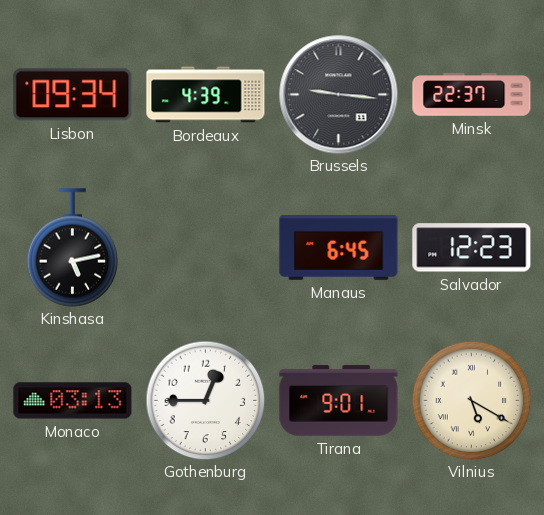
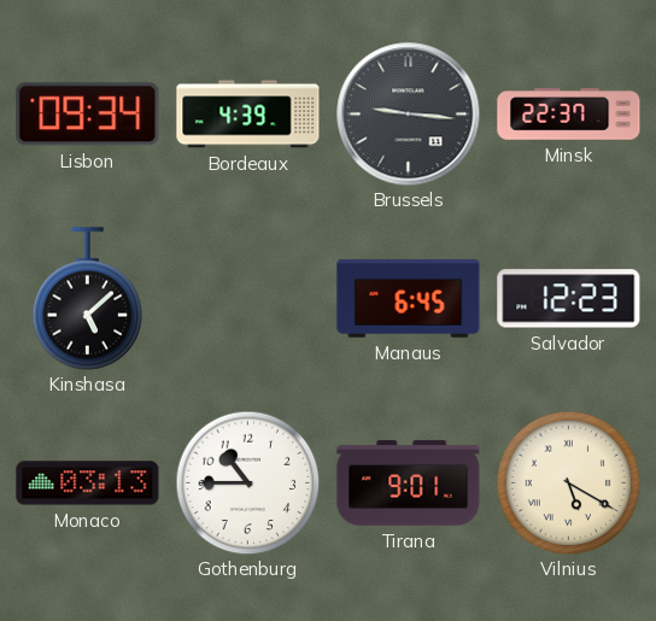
Kinshasa: 5:13 -> 5:08 (88, 299)
Gothenburg: 12:45 -> 10:45 (247, 482)
